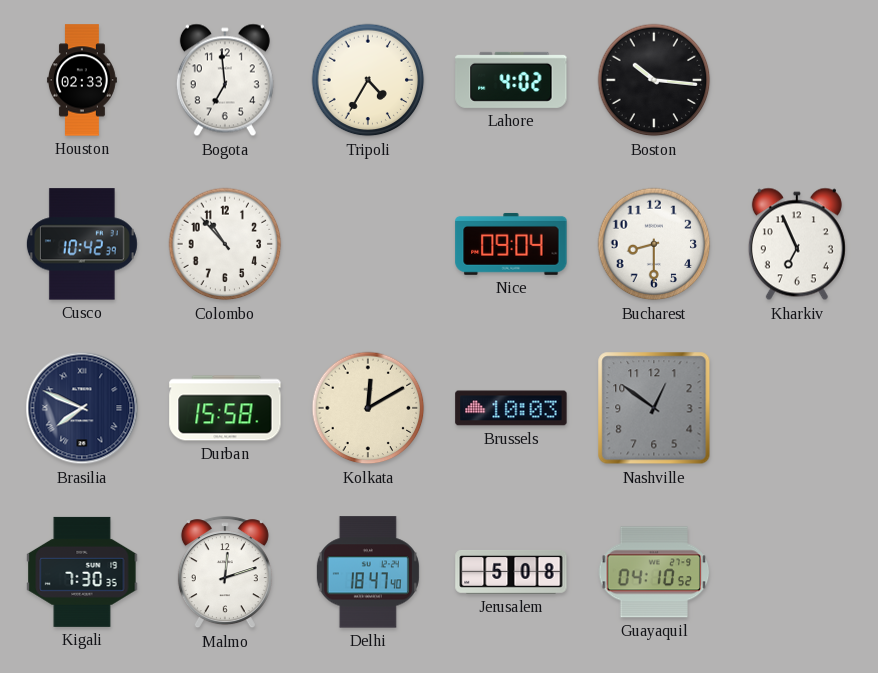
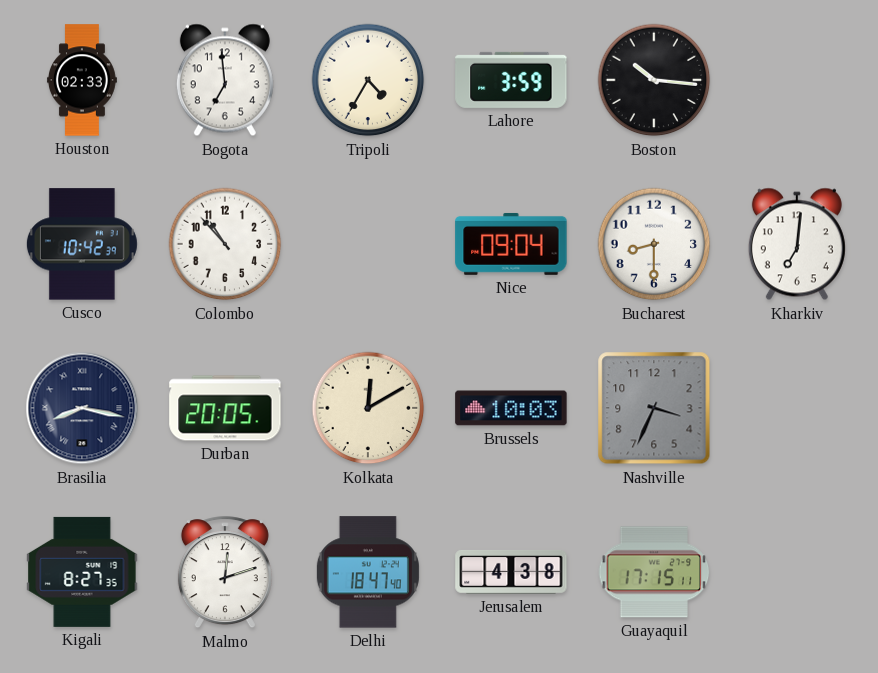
Lahore: 4:02 -> 3:59 (511, 80)
Kharkiv: 6:56 -> 7:01 (797, 244)
Brasilia: 7:49 -> 8:17 (82, 408)
Durban: 15:58 -> 20:05 (225, 408)
Nashville: 12:51 -> 3:34 (654, 408)
Kigali: 7:30 -> 8:27 (82, 572)
Jerusalem: 5:08 -> 4:38 (511, 572)
Guayaquil: 04:10 -> 17:15 (654, 572)
